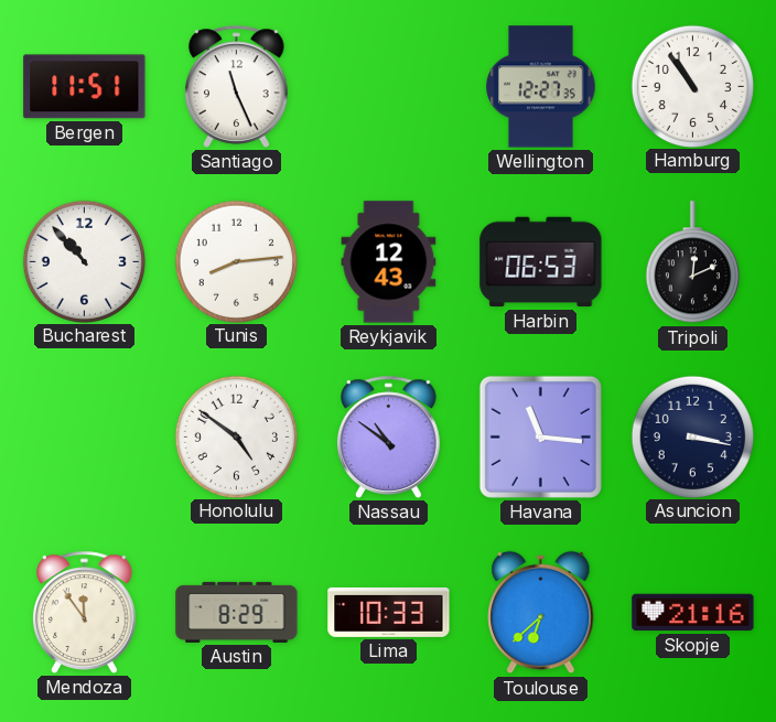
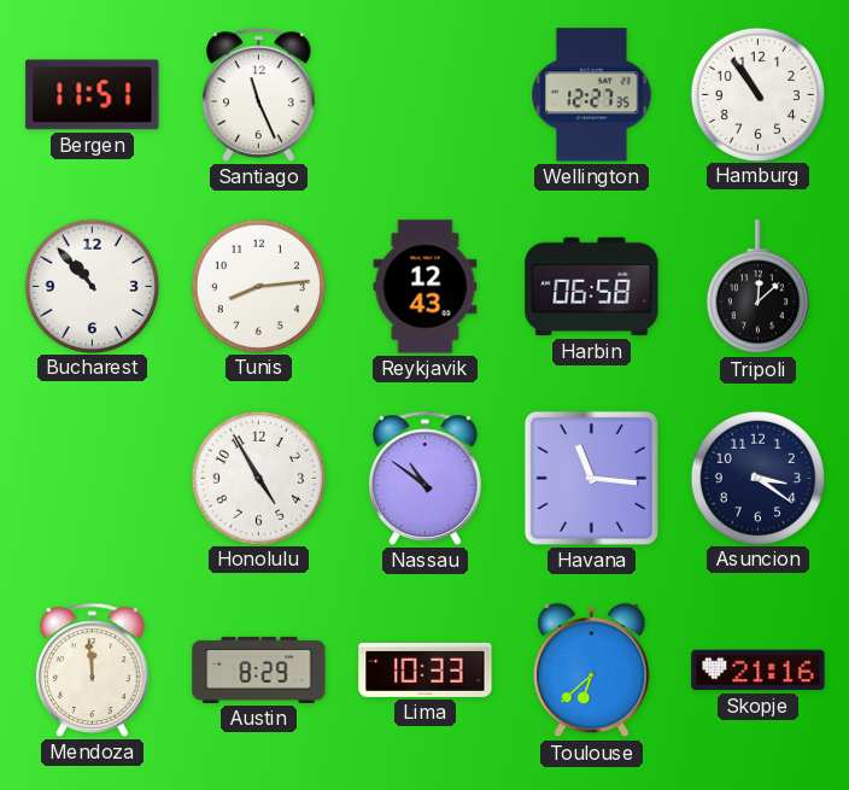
Harbin: 06:53 -> 06:58 (592, 287)
Tripoli: 12:11 -> 12:08 (757, 287)
Honolulu: 4:51 -> 4:55 (258, 478)
Asuncion: 3:17 -> 3:21 (757, 478)
Mendoza: 11:54 -> 11:59 (93, 669)
